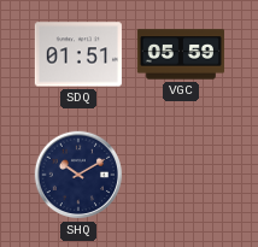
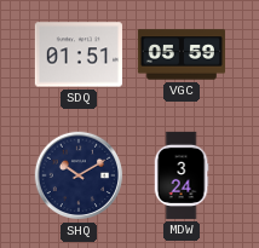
MDW: none -> 3:24 (182, 175)
